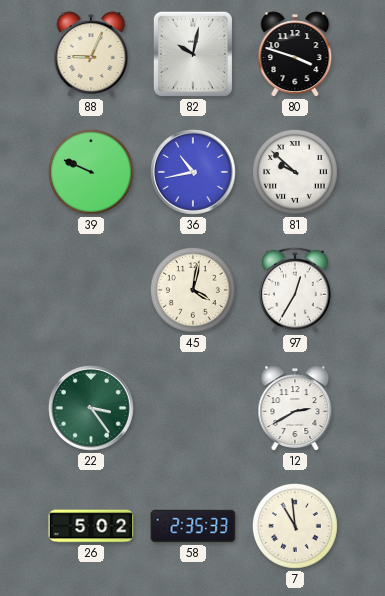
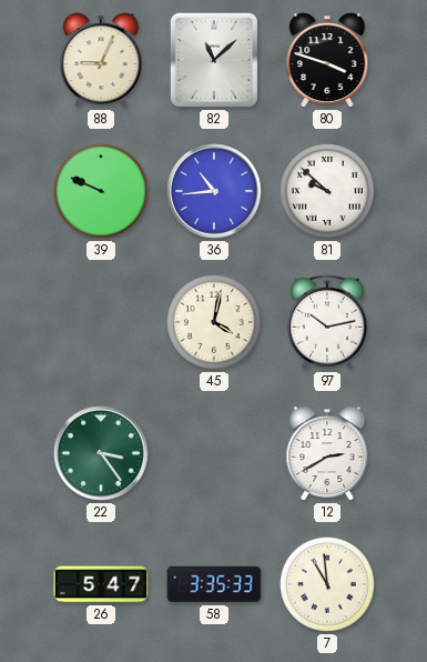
82: 10:02 -> 11:08 (214, 60)
36: 10:43 -> 10:44 (214, 191)
97: 12:35 -> 10:13 (327, 322)
26: 5:02 -> 5:47 (101, 584)
58: 2:35 -> 3:35 (214, 584)
